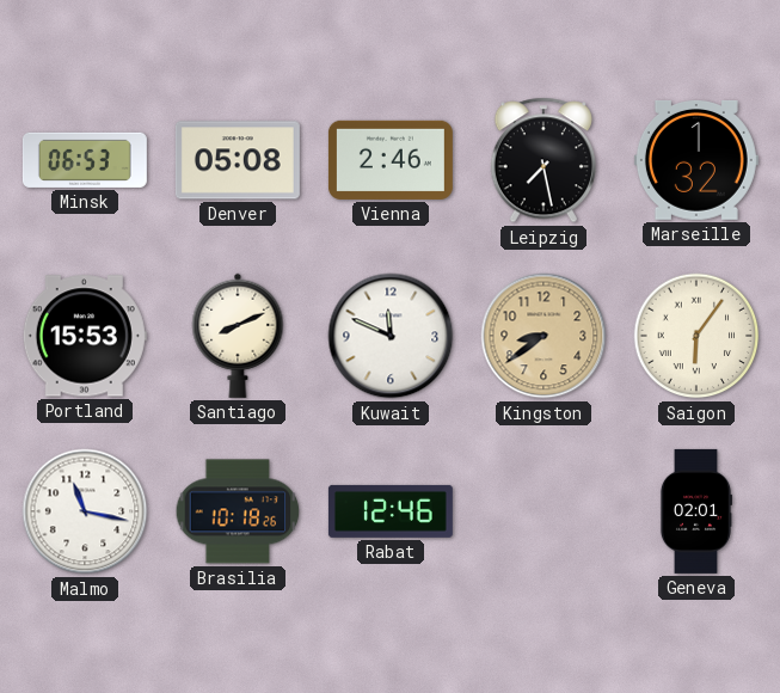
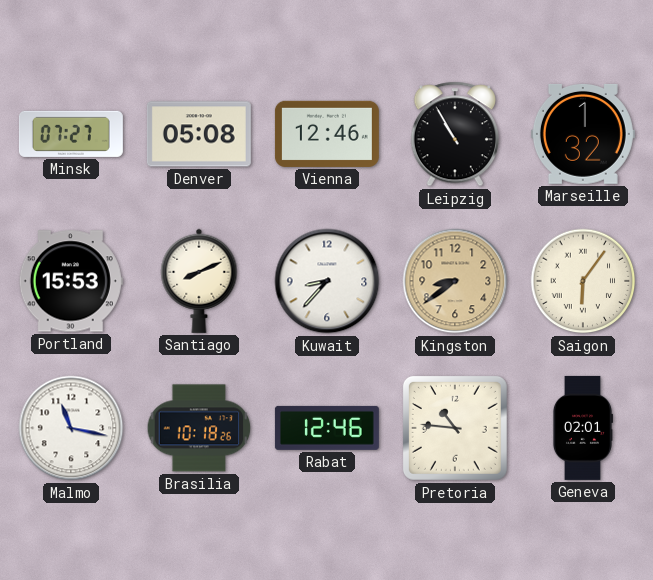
Minsk: 06:53 -> 07:27 (71, 134)
Vienna: 2:46 -> 12:46 (327, 134)
Leipzig: 7:28 -> 10:55 (454, 134)
Kuwait: 11:49 -> 8:37 (327, 281)
Pretoria: none -> 10:46 (455, 428)
